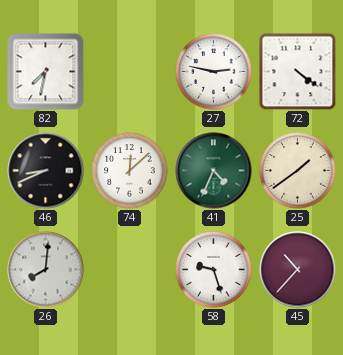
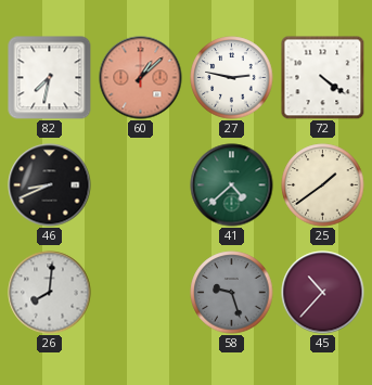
60: none -> 1:08 (141, 78)
74: 12:08 -> none (130, 171)
41: 4:34 -> 4:38 (232, 185)
58 dial: white -> grey (232, 293)
